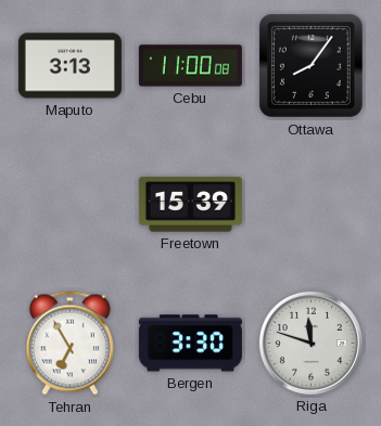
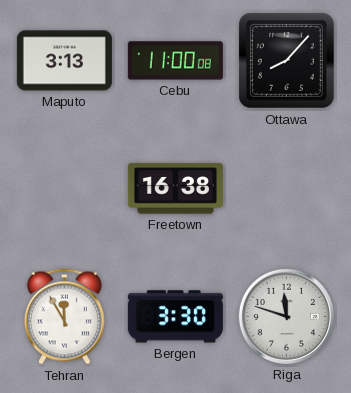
Ottawa: 8:06 -> 8:07 (287, 61)
Freetown: 15:39 -> 16:38 (175, 189)
Tehran: 6:55 -> 11:55 (64, 317)
